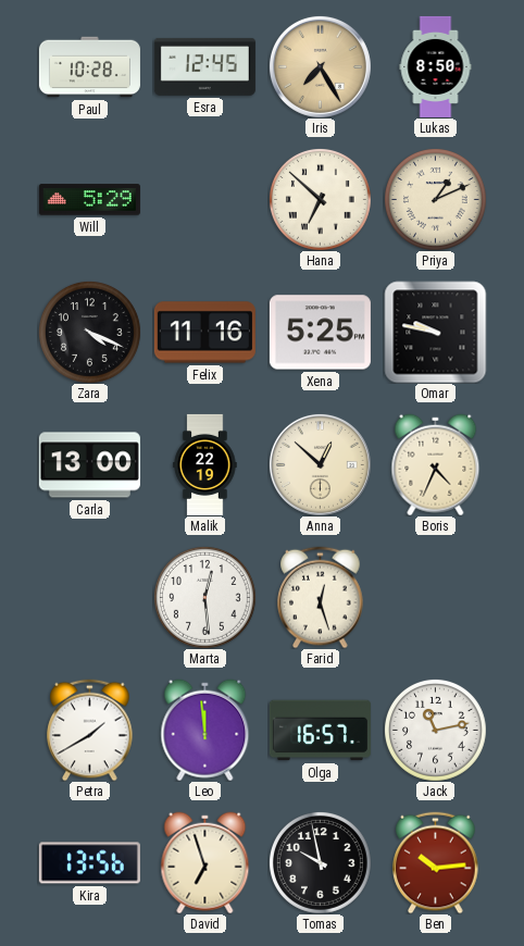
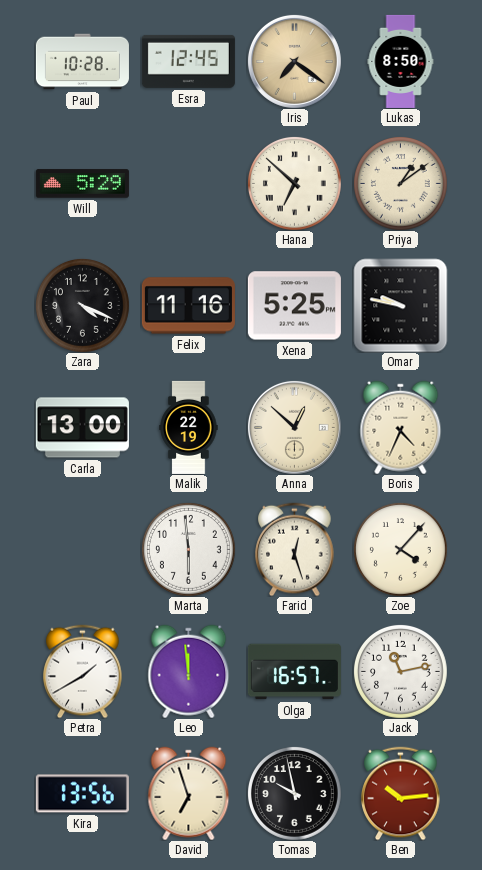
Iris: 7:25 -> 7:21 (294, 61)
Priya: 1:11 -> 1:09 (400, 183)
Marta: 12:29 -> 5:59 (188, 549)
Zoe: none -> 4:07 (400, 549)
